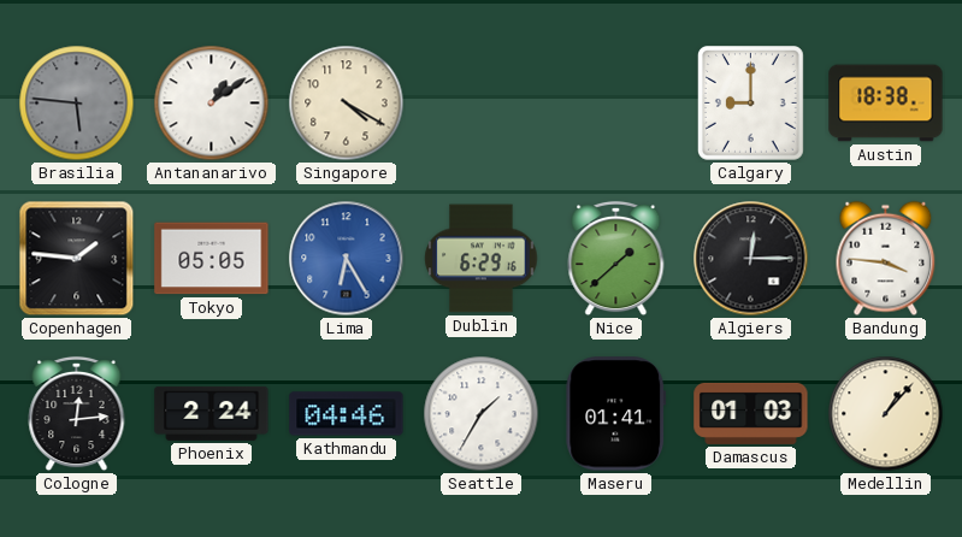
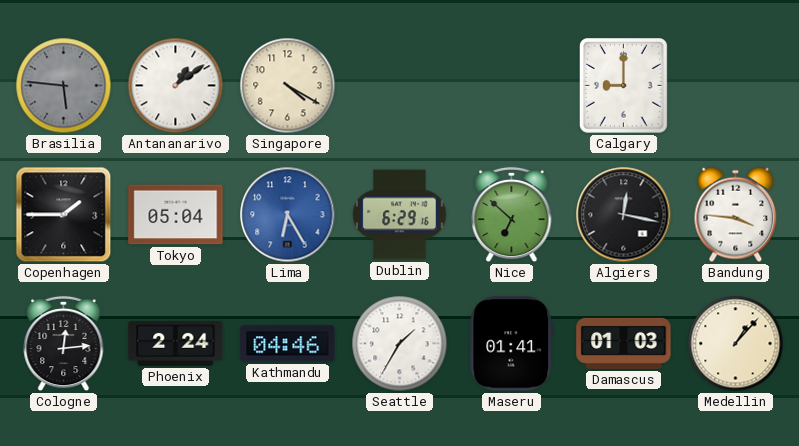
Austin: 18:38 -> none (886, 104)
Copenhagen: 1:46 -> 1:45 (64, 215)
Tokyo: 05:05 -> 05:04 (176, 215)
Nice: 1:38 -> 6:52 (512, 215)
Algiers: 12:15 -> 12:17 (624, 215)
